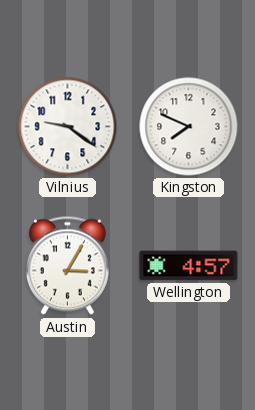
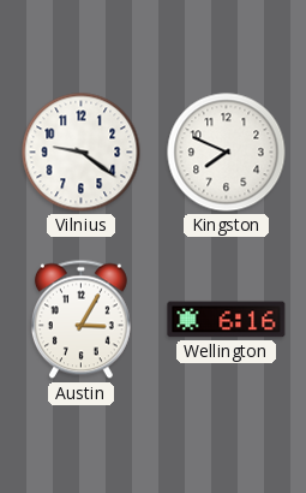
Wellington: 4:57 -> 6:16 (227, 320)
